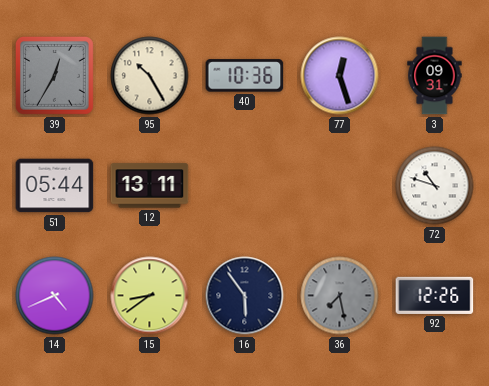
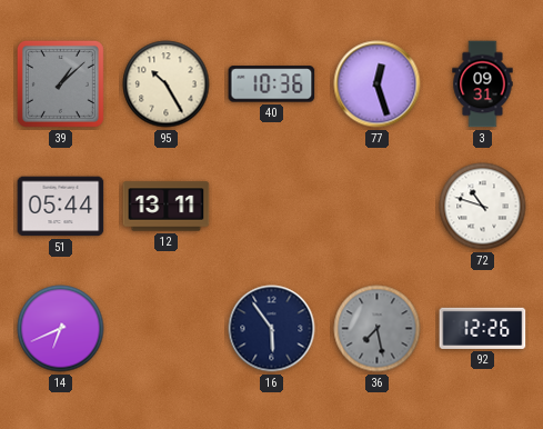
39: 12:35 -> 1:08 (60, 83)
14: 4:41 -> 6:41 (61, 329)
15: 8:39 -> none (150, 296)
